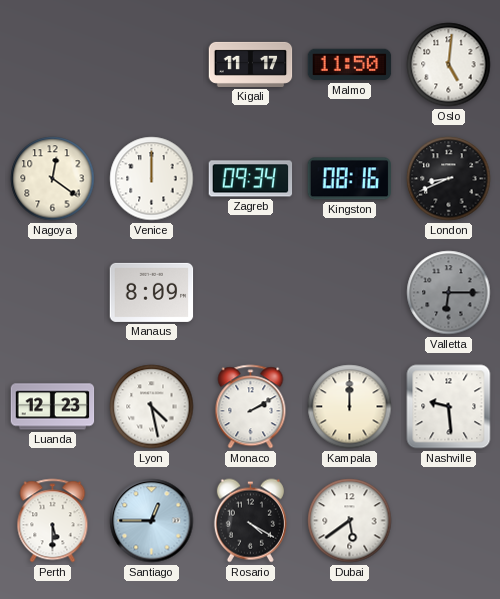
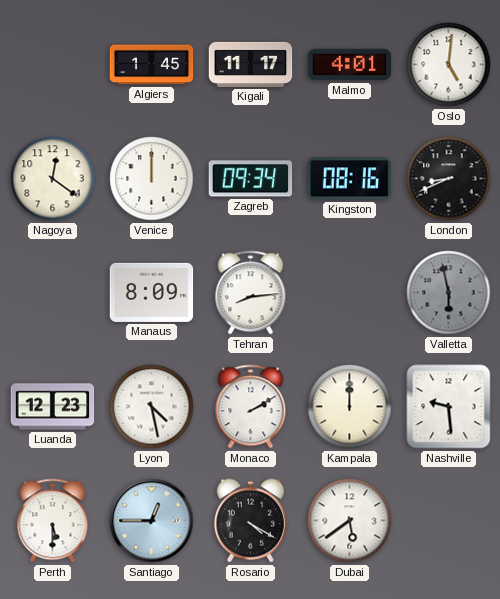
Algiers: none -> 1:45 (152, 65)
Malmo: 11:50 -> 4:01 (350, 65)
Tehran: none -> 8:14 (251, 293)
Valletta: 6:15 -> 5:58 (449, 293)
